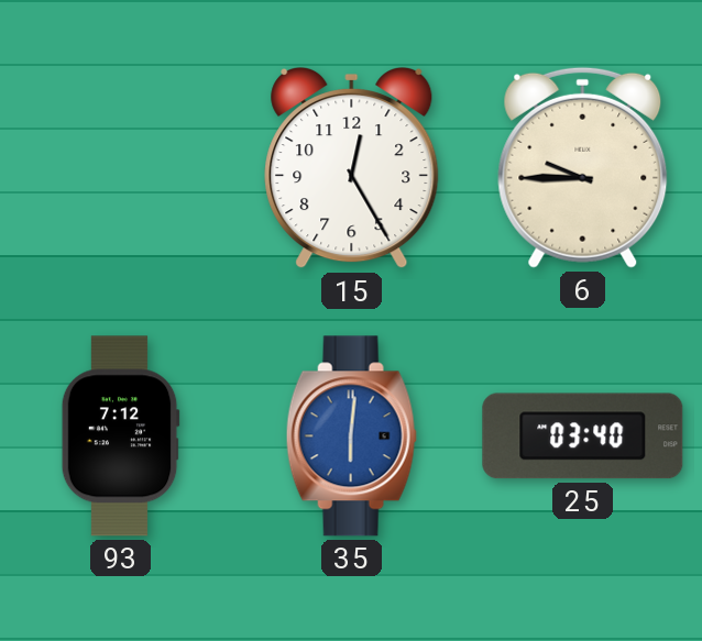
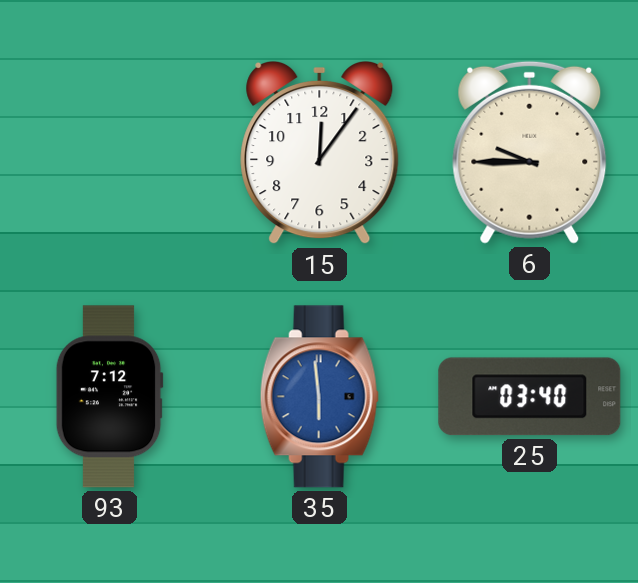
15: 12:25 -> 12:06 (320, 153)
35: 6:01 -> 5:59 (319, 397)
